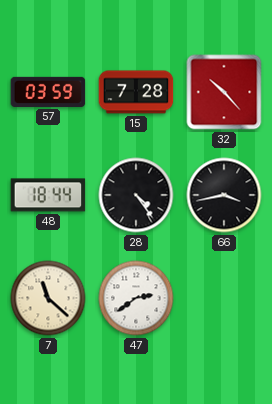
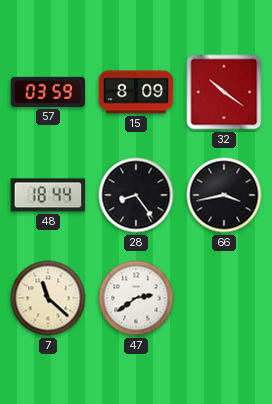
15: 7:28 -> 8:09 (136, 92)
32: 10:23 -> 10:21 (224, 92)
28: 4:24 -> 8:24 (136, 195)
